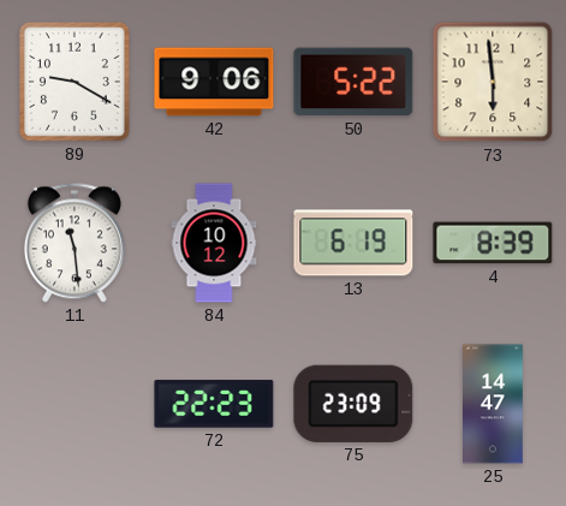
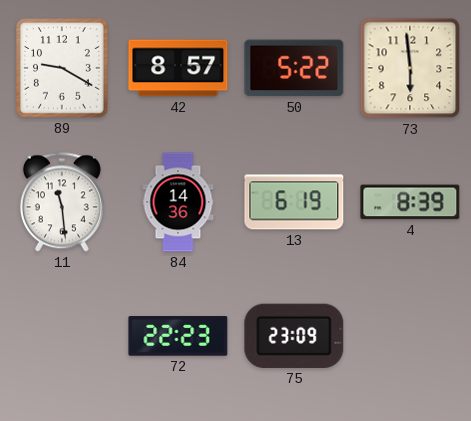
42: 9:06 -> 8:57 (178, 68)
84: 10:12 -> 14:36 (178, 202)
25: 14:47 -> none (494, 404)
